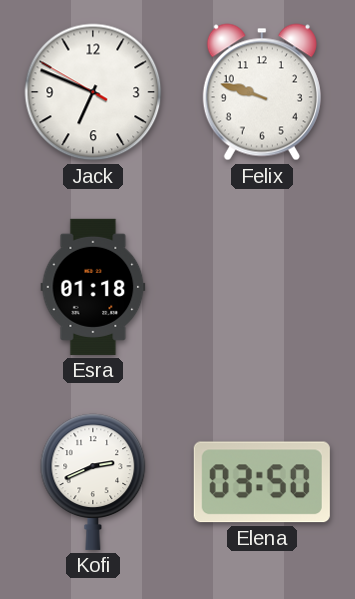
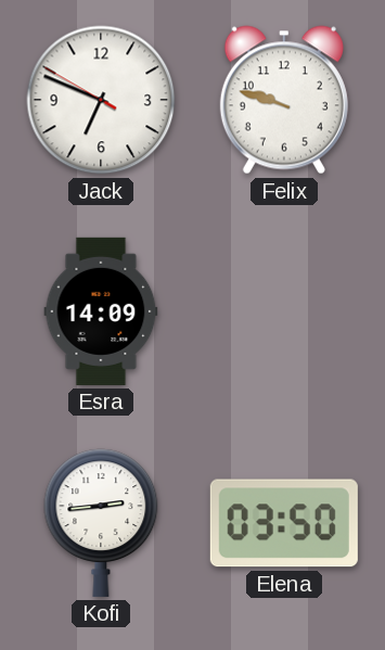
Esra: 01:18 -> 14:09 (101, 311)
Kofi: 2:41 -> 2:44 (101, 523)
